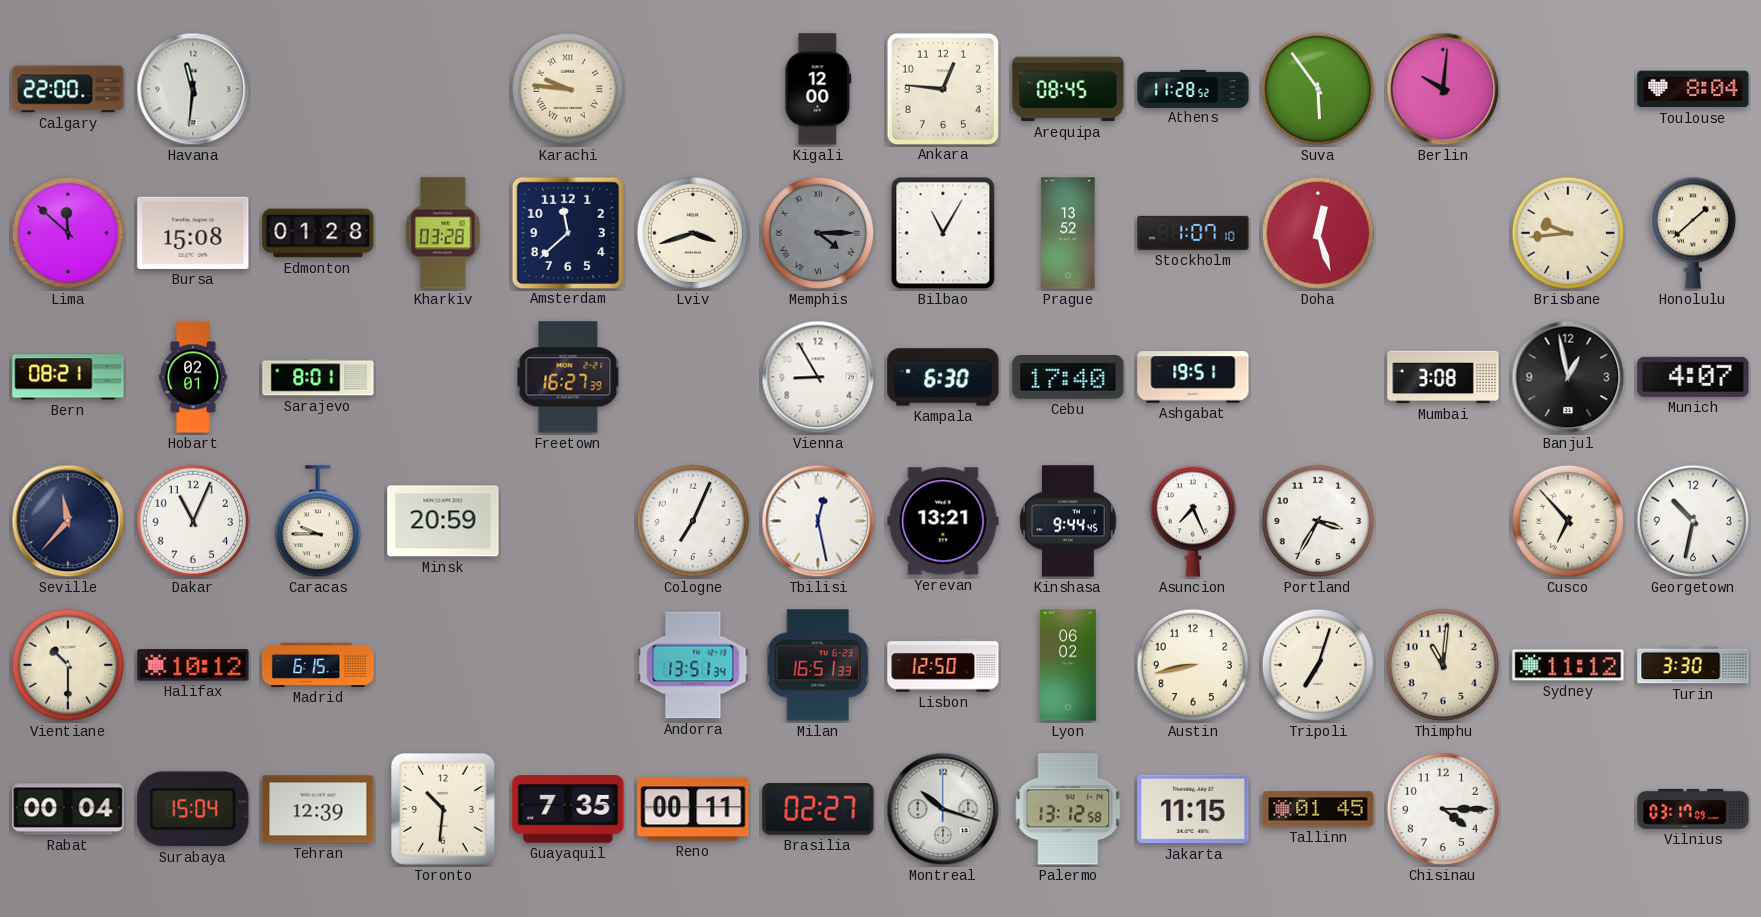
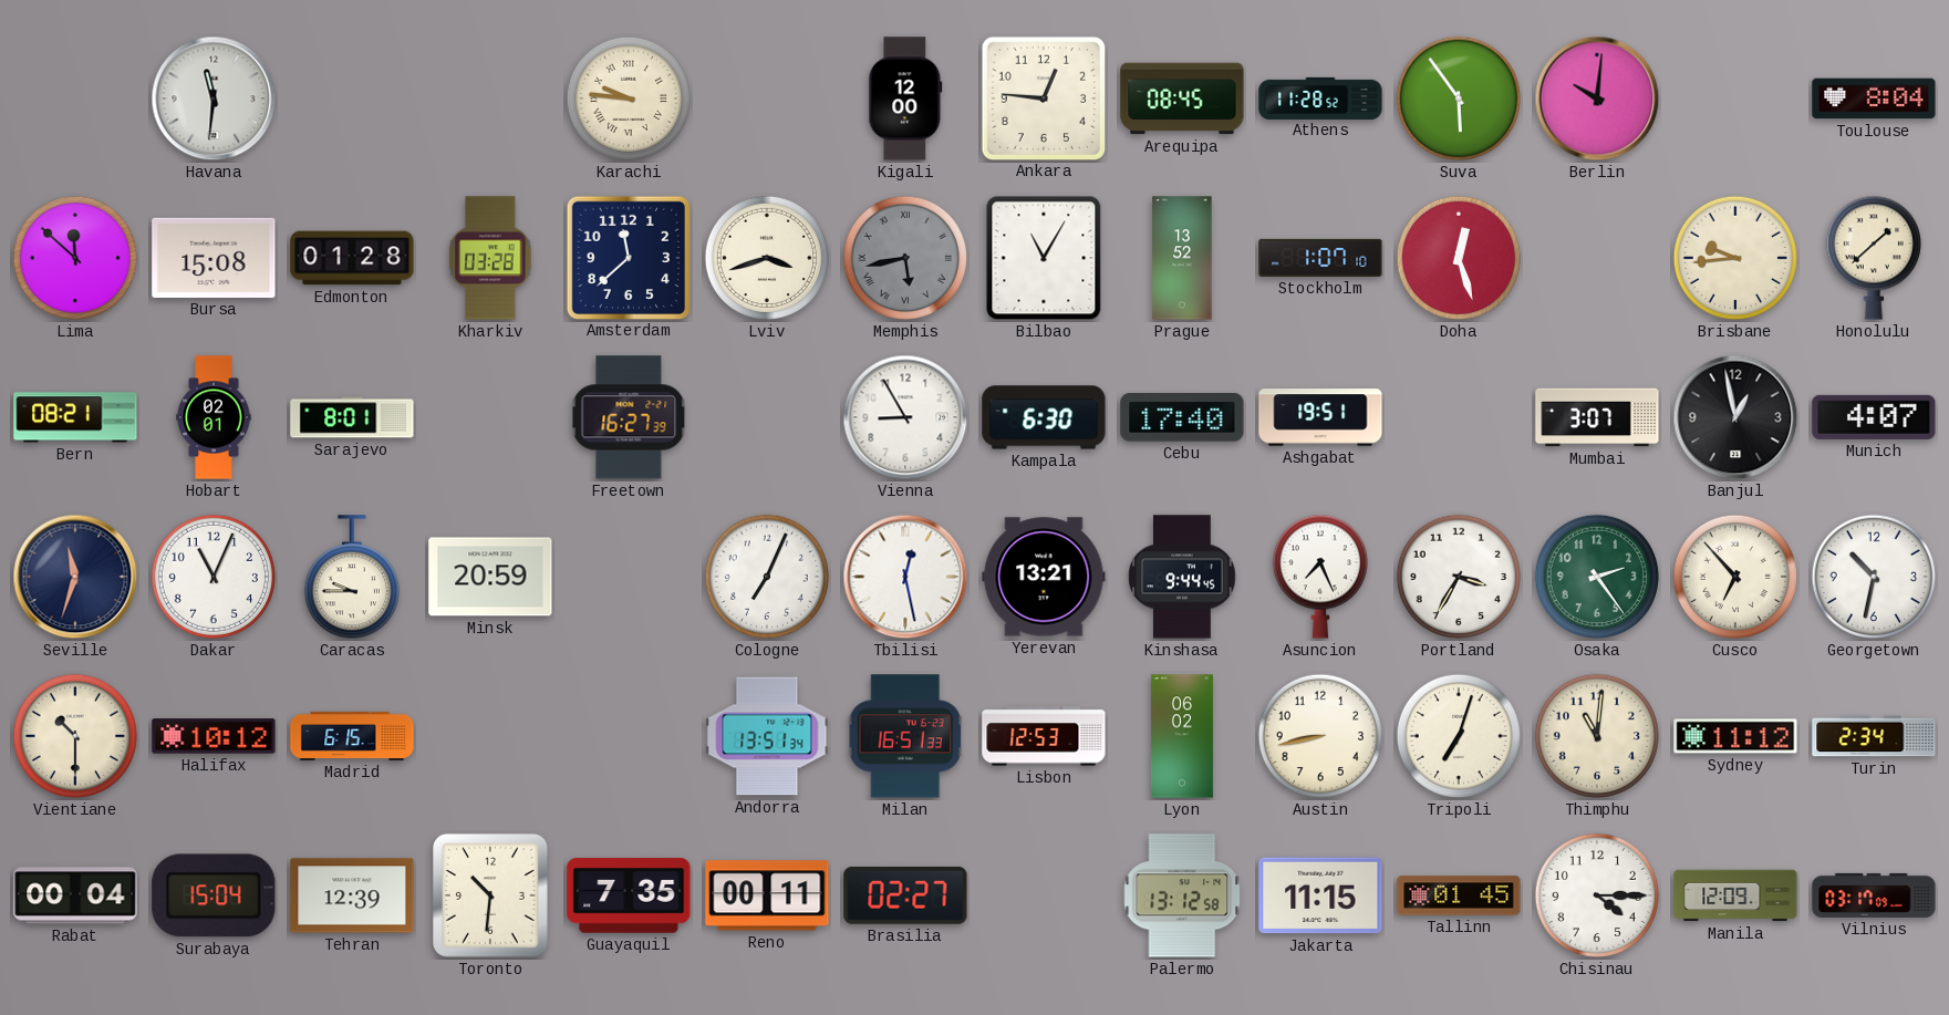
Calgary: 22:00 -> none (68, 89)
Memphis: 4:15 -> 5:43 (905, 258)
Mumbai: 3:08 -> 3:07 (1597, 417)
Seville: 11:37 -> 11:33 (75, 577)
Osaka: none -> 2:24 (1597, 577)
Lisbon: 12:50 -> 12:53 (1044, 736)
Turin: 3:30 -> 2:34 (1874, 736)
Montreal: 10:18 -> none (943, 809)
Manila: none -> 12:09 (1735, 895)
